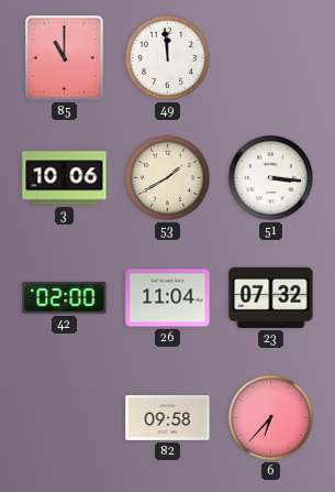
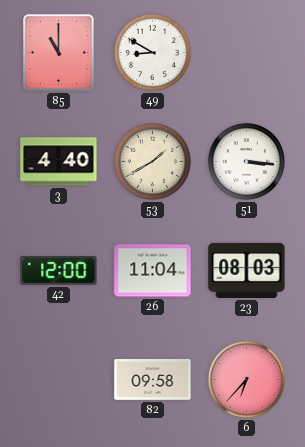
49: 11:59 -> 8:50 (152, 52)
3: 10:06 -> 4:40 (59, 162)
42: 02:00 -> 12:00 (59, 271)
23: 07:32 -> 08:03 (247, 270)
